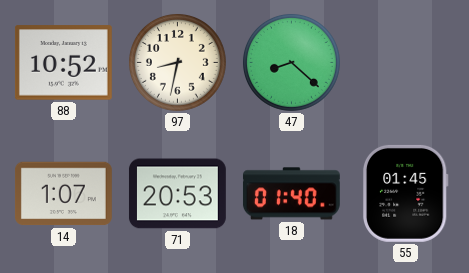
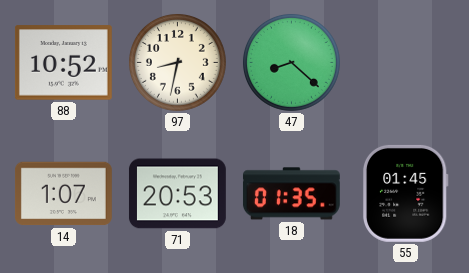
18: 01:40 -> 01:35 (291, 194)
